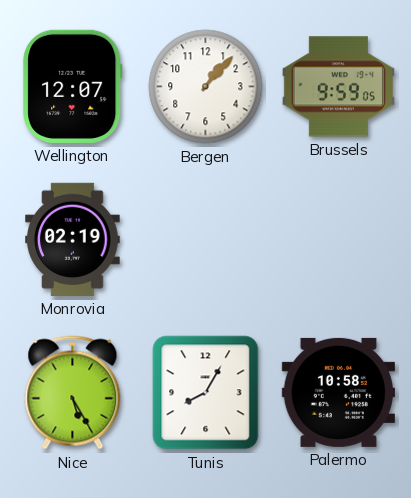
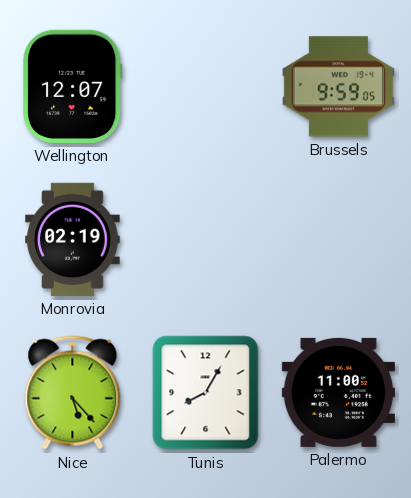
Bergen: 1:07 -> none (206, 87)
Nice: 5:25 -> 5:23 (73, 393)
Palermo: 10:58 -> 11:00 (338, 392)
